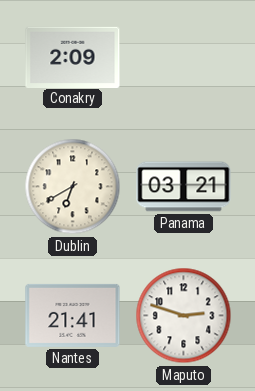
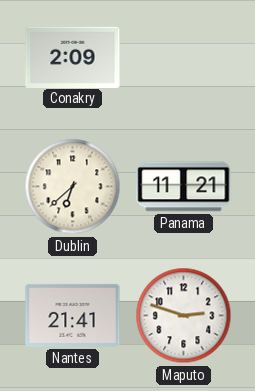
Dublin: 6:40 -> 6:38 (73, 187)
Panama: 03:21 -> 11:21 (184, 187)
